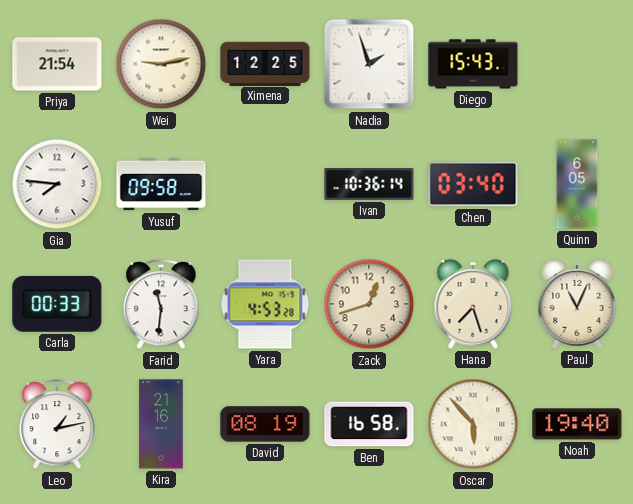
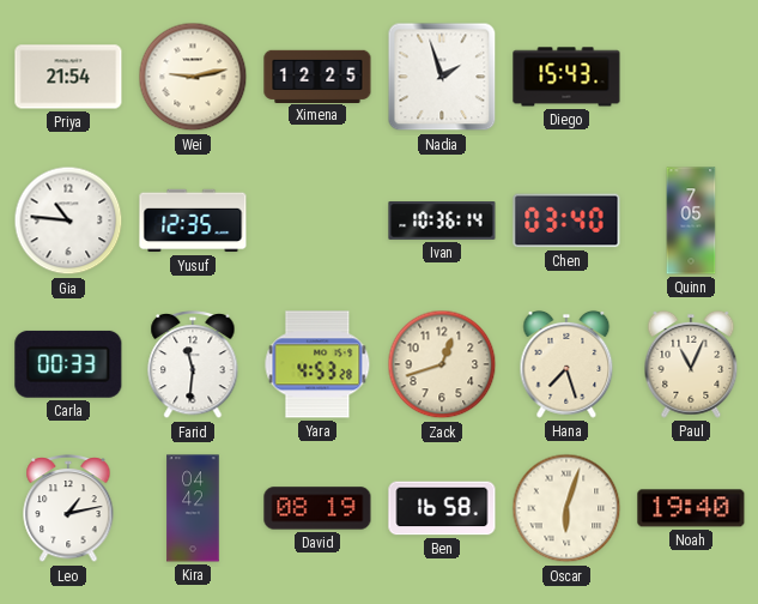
Gia: 7:46 -> 10:46 (68, 221)
Yusuf: 09:58 -> 12:35 (193, 221)
Quinn: 6:05 -> 7:05 (691, 221)
Kira: 21:16 -> 04:42 (193, 508)
Oscar: 5:53 -> 6:03 (566, 508)
